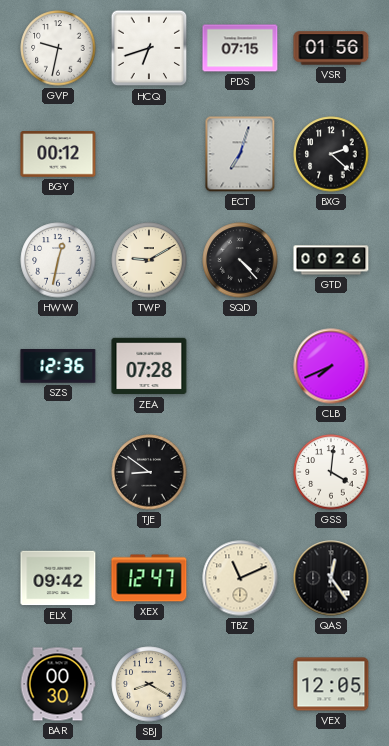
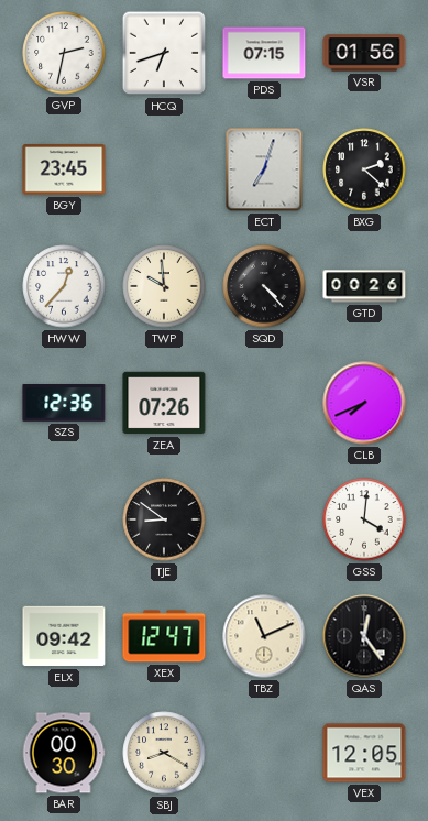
GVP: 9:32 -> 2:32 (64, 53)
BGY: 00:12 -> 23:45 (64, 169)
HWW: 12:32 -> 12:37 (64, 286)
TWP: 9:10 -> 9:59 (164, 286)
ZEA: 07:28 -> 07:26 (164, 403)
